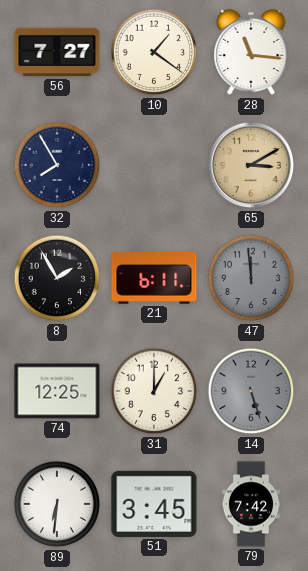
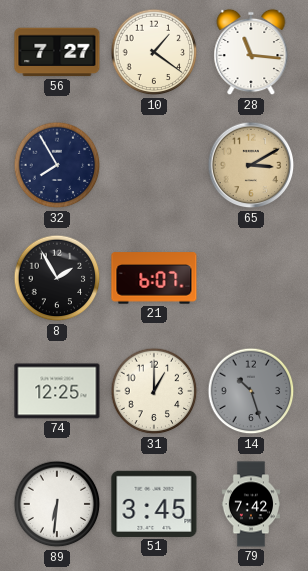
21: 6:11 -> 6:07 (154, 278)
47: 11:59 -> none (251, 278)
14: 5:27 -> 10:27 (251, 391)
